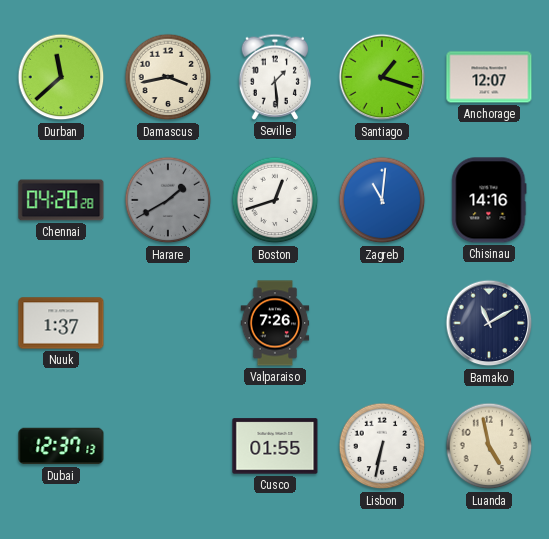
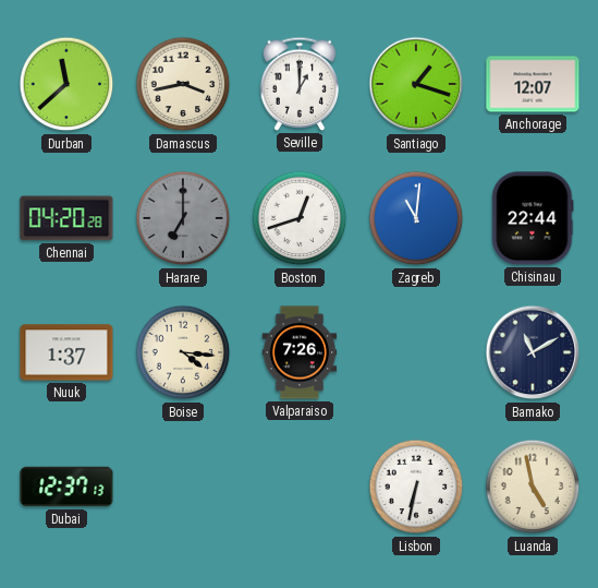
Seville: 1:29 -> 1:00 (300, 84)
Harare: 1:40 -> 7:00 (183, 218)
Chisinau: 14:16 -> 22:44 (533, 218)
Boise: none -> 4:16 (183, 352)
Cusco: 01:55 -> none (275, 446)
